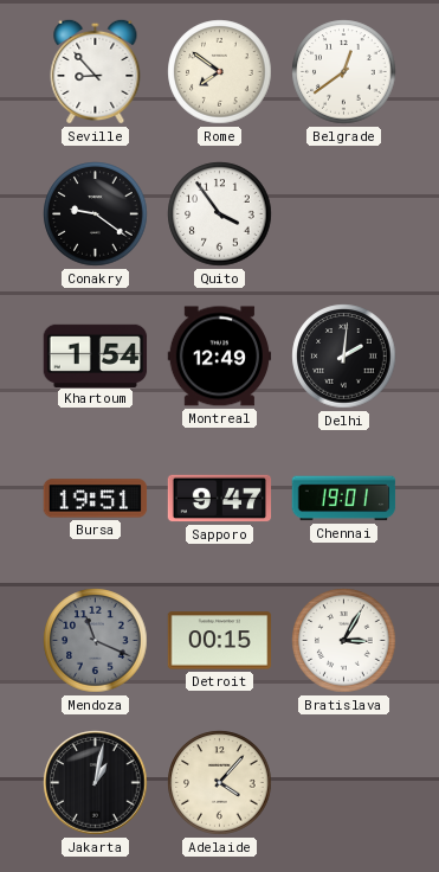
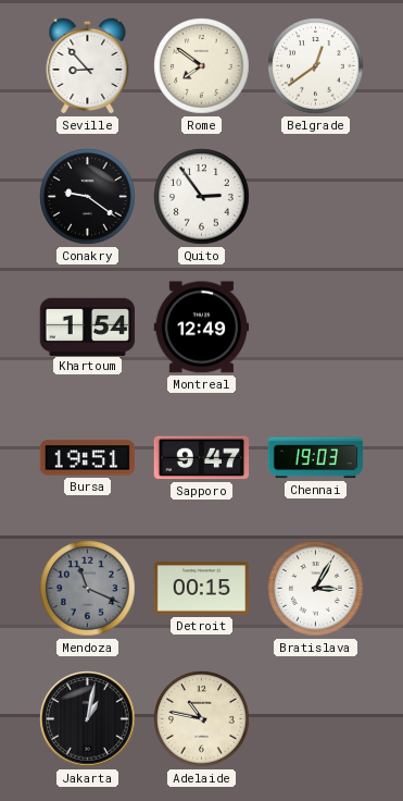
Quito: 3:54 -> 2:54 (202, 197)
Delhi: 2:01 -> none (344, 357)
Chennai: 19:01 -> 19:03 (316, 458)
Adelaide: 4:07 -> 10:47 (202, 719)
